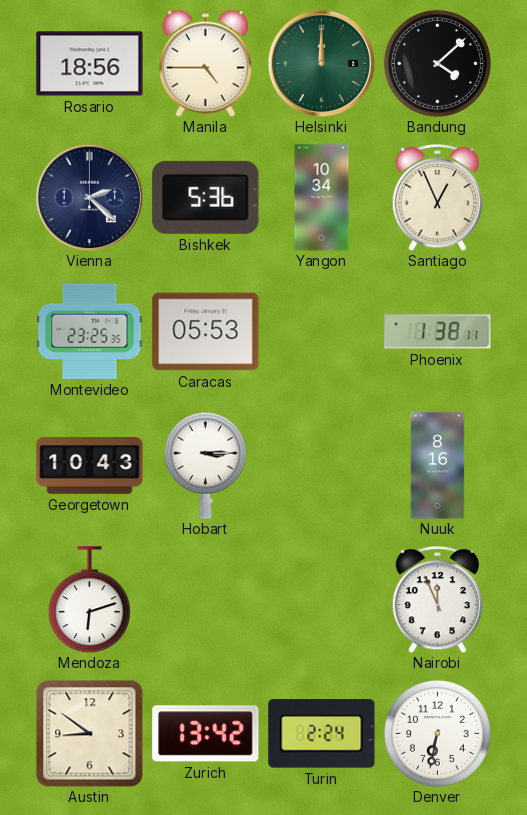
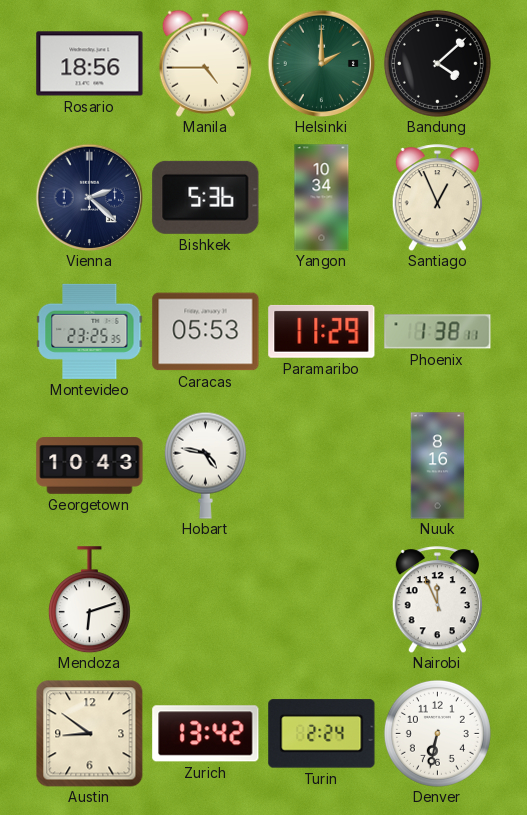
Helsinki: 12:00 -> 2:00 (321, 63)
Paramaribo: none -> 11:29 (322, 331)
Hobart: 3:15 -> 4:47 (205, 465)
